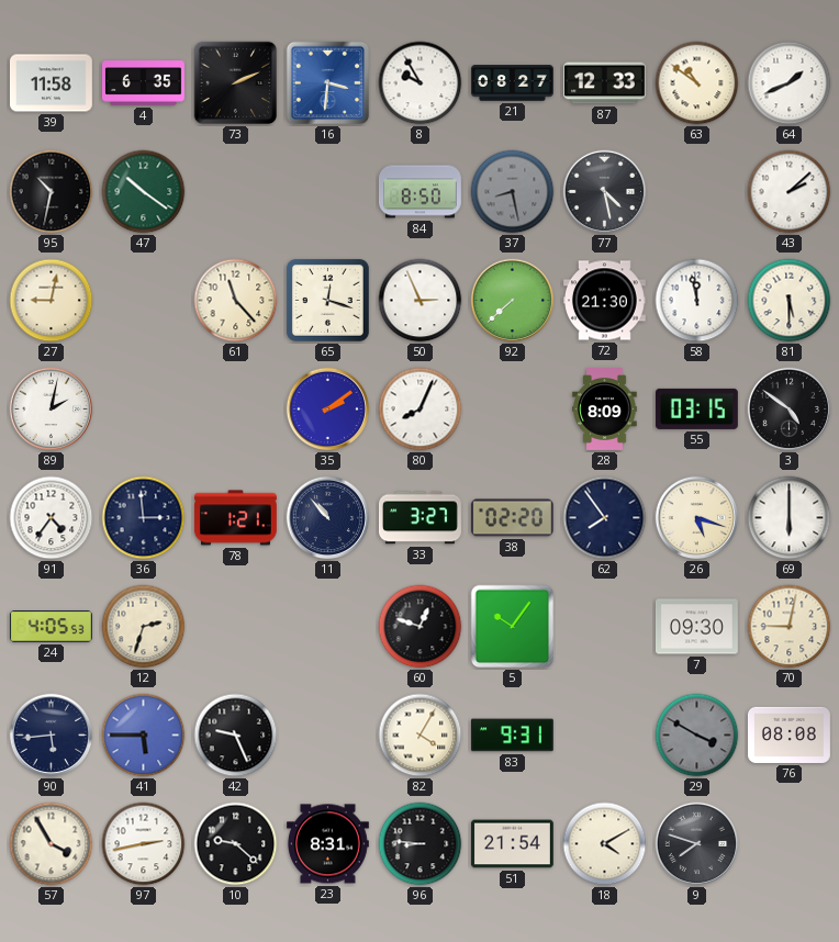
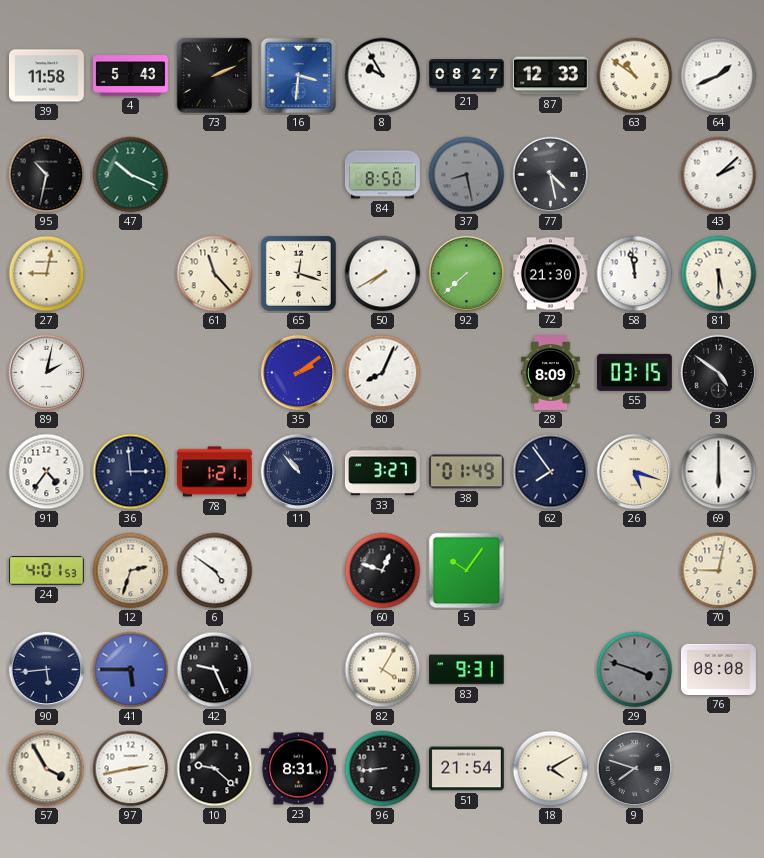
4: 6:35 -> 5:43 (131, 76)
47: 10:21 -> 10:19 (131, 175)
50: 2:56 -> 7:40 (383, 274)
38: 02:20 -> 01:49 (466, 472)
24: 4:05 -> 4:01 (46, 571)
6: none -> 4:51 (215, 571)
7: 09:30 -> none (696, 627)
29: 3:50 -> 3:48 (635, 670)
96: 8:46 -> 8:44 (383, 769)
